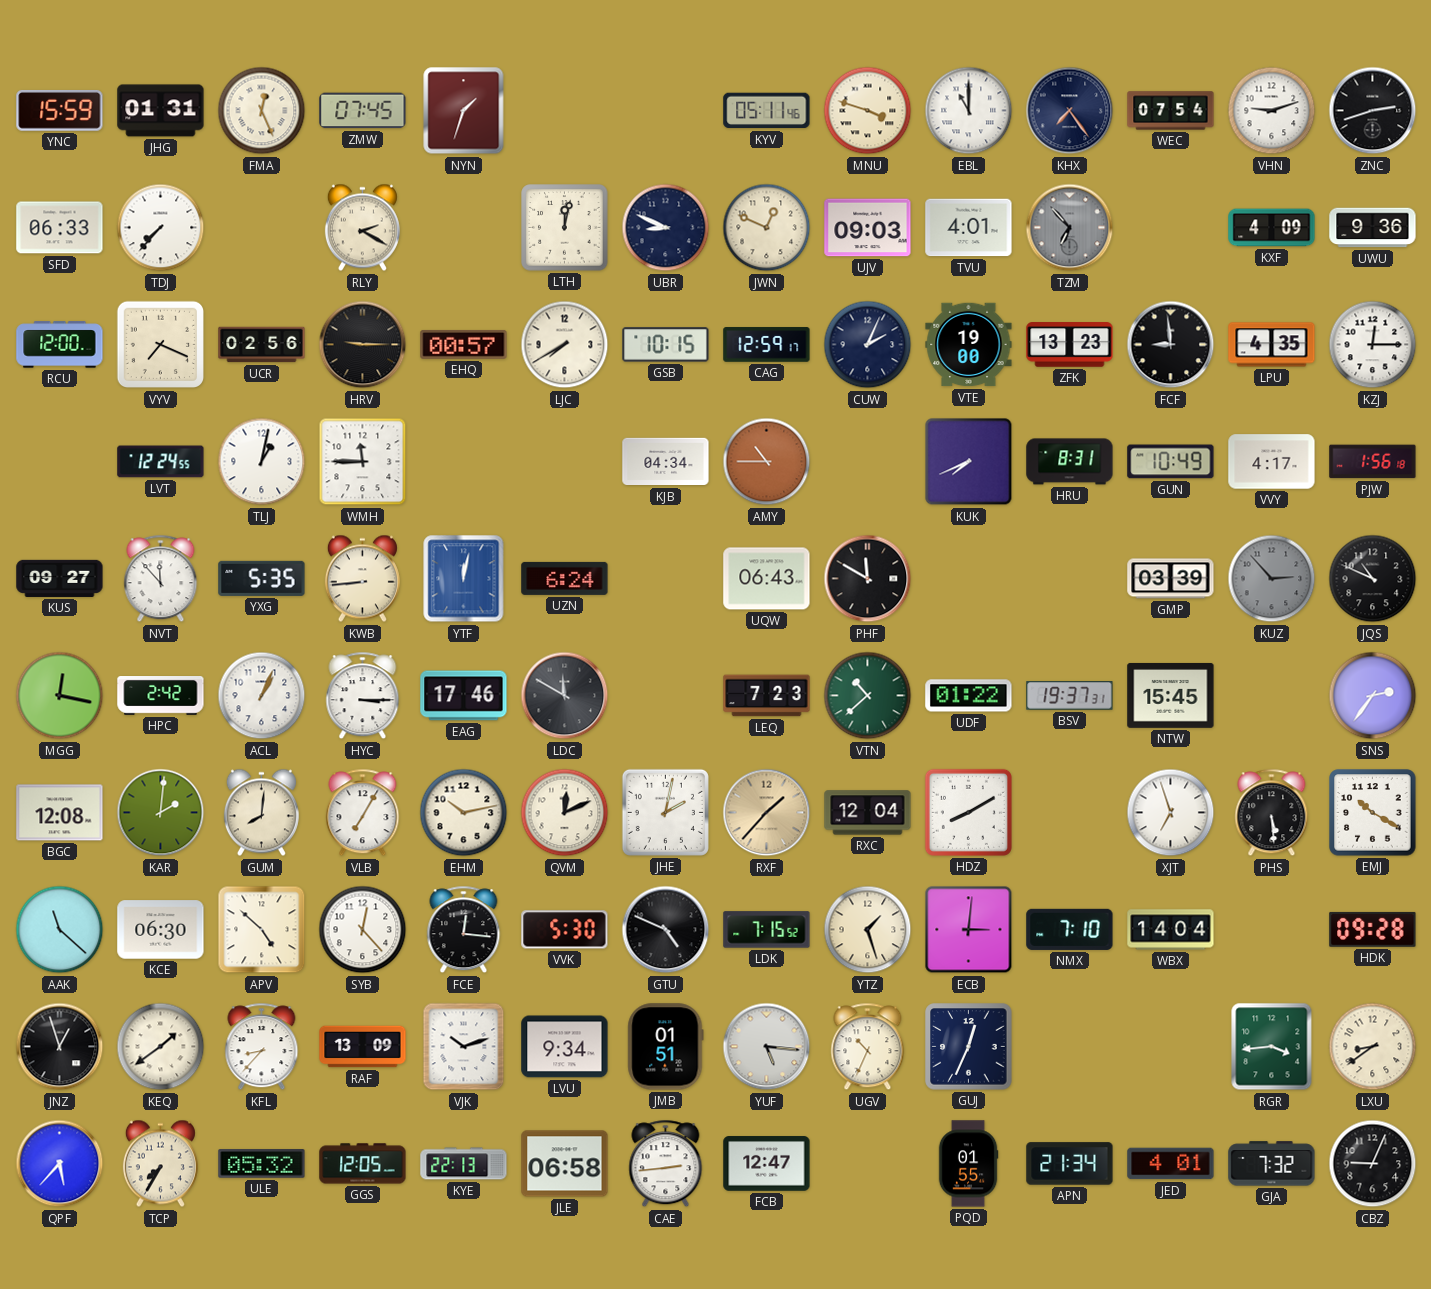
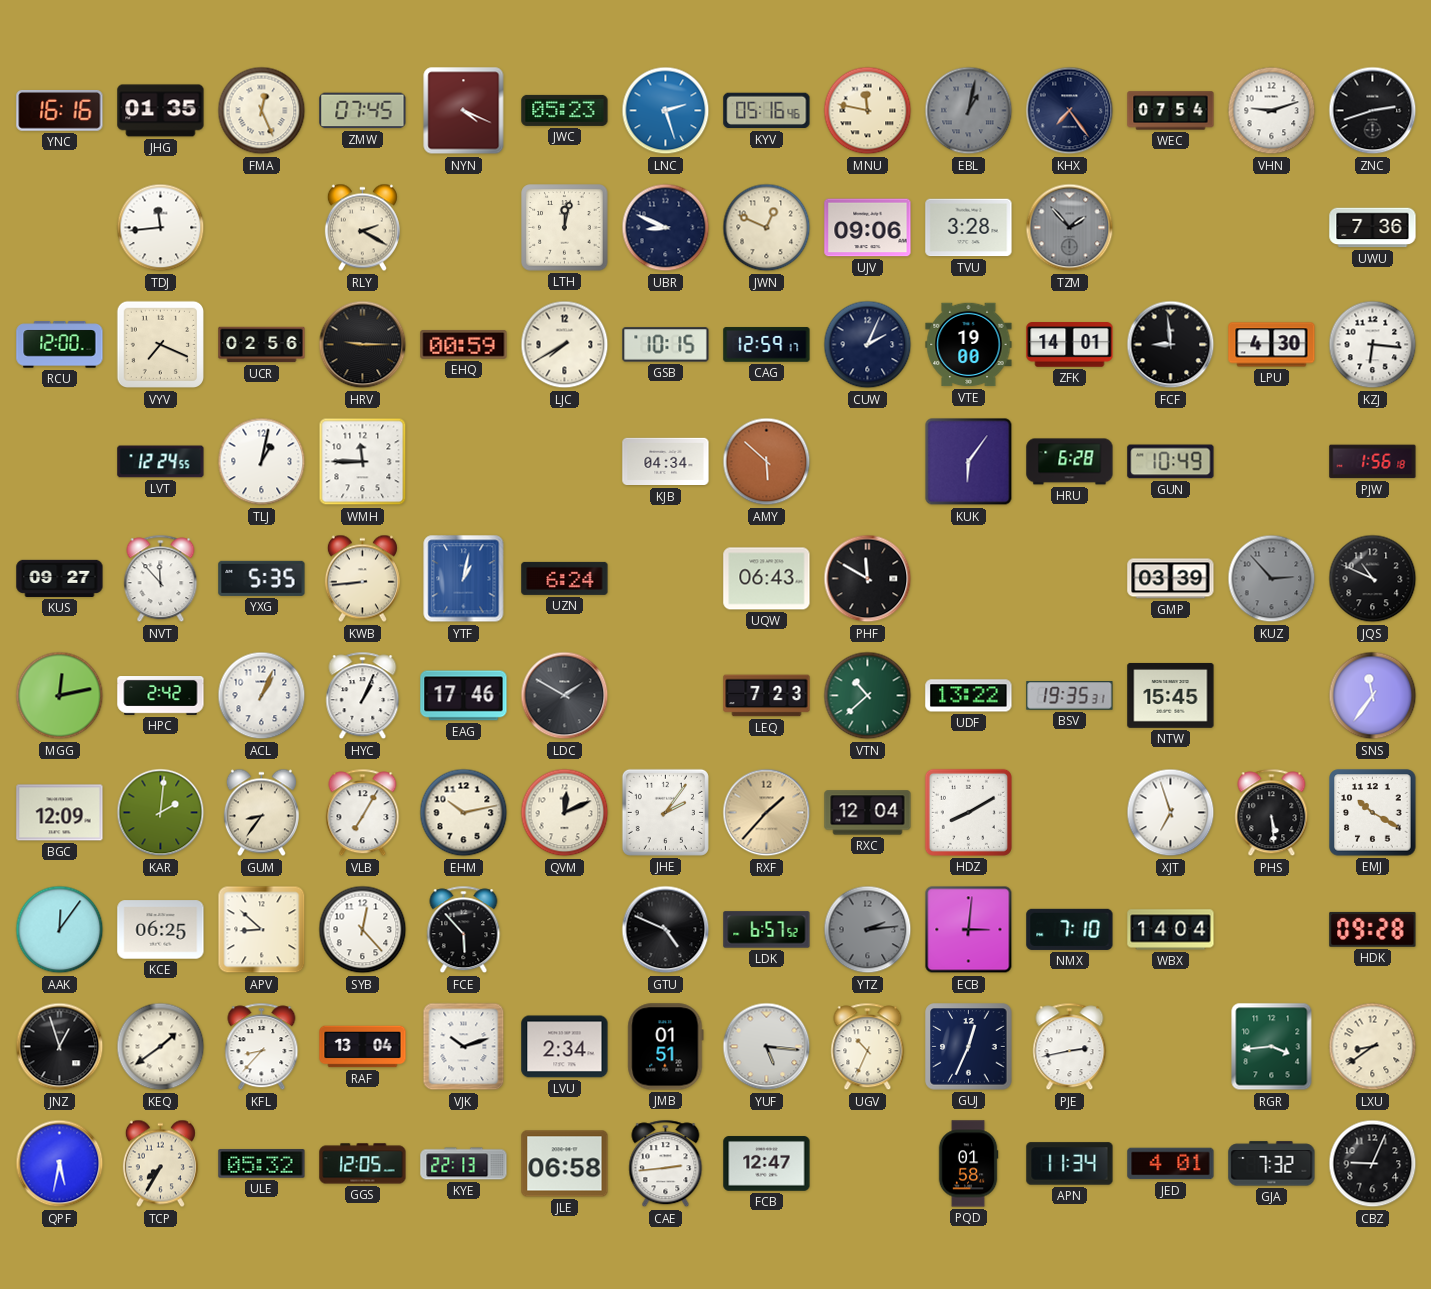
YNC: 15:59 -> 16:16 (60, 111)
JHG: 01:31 -> 01:35 (161, 111)
NYN: 1:33 -> 4:19 (464, 111)
JWC: none -> 05:23 (565, 110)
LNC: none -> 2:27 (666, 111)
KYV: 05:11 -> 05:16 (767, 111)
MNU: 3:48 -> 11:47 (868, 111)
EBL: 11:00 -> 1:02 (969, 111)
EBL dial: white -> grey (969, 111)
SFD: 06:33 -> none (60, 228)
TDJ: 7:37 -> 11:44 (161, 228)
UJV: 09:03 -> 09:06 (868, 228)
TVU: 4:01 -> 3:28 (969, 228)
TZM: 6:53 -> 1:53 (1070, 228)
KXF: 4:09 -> none (1272, 228)
UWU: 9:36 -> 7:36 (1373, 228)
EHQ: 00:57 -> 00:59 (464, 344)
ZFK: 13:23 -> 14:01 (1070, 345)
LPU: 4:35 -> 4:30 (1272, 345)
KZJ: 12:15 -> 6:16 (1373, 345)
AMY: 10:45 -> 5:52 (767, 462)
KUK: 7:41 -> 6:06 (969, 462)
HRU: 8:31 -> 6:28 (1070, 462)
VVY: 4:17 -> none (1272, 462)
YTF: 12:02 -> 1:02 (464, 579)
MGG: 12:17 -> 12:13 (60, 696)
HYC: 3:15 -> 1:04 (363, 696)
LDC: 11:50 -> 1:50 (565, 696)
UDF: 01:22 -> 13:22 (969, 696)
BSV: 19:37 -> 19:35 (1070, 696)
SNS: 2:36 -> 11:36 (1373, 696)
BGC: 12:08 -> 12:09 (60, 813)
GUM: 8:01 -> 8:36 (261, 813)
JHE: 2:02 -> 2:06 (665, 812)
AAK: 11:22 -> 12:06 (60, 930)
KCE: 06:30 -> 06:25 (161, 930)
APV: 4:52 -> 8:52 (262, 930)
FCE: 12:16 -> 5:53 (464, 930)
VVK: 5:30 -> none (565, 930)
LDK: 7:15 -> 6:57 (767, 930)
YTZ: 1:27 -> 2:14 (868, 930)
YTZ dial: cream -> grey (868, 930)
RAF: 13:09 -> 13:04 (363, 1047)
LVU: 9:34 -> 2:34 (565, 1047)
PJE: none -> 2:43 (1070, 1047)
QPF: 5:37 -> 5:32 (60, 1164)
PQD: 01:55 -> 01:58 (968, 1164)
APN: 21:34 -> 11:34 (1070, 1164)
